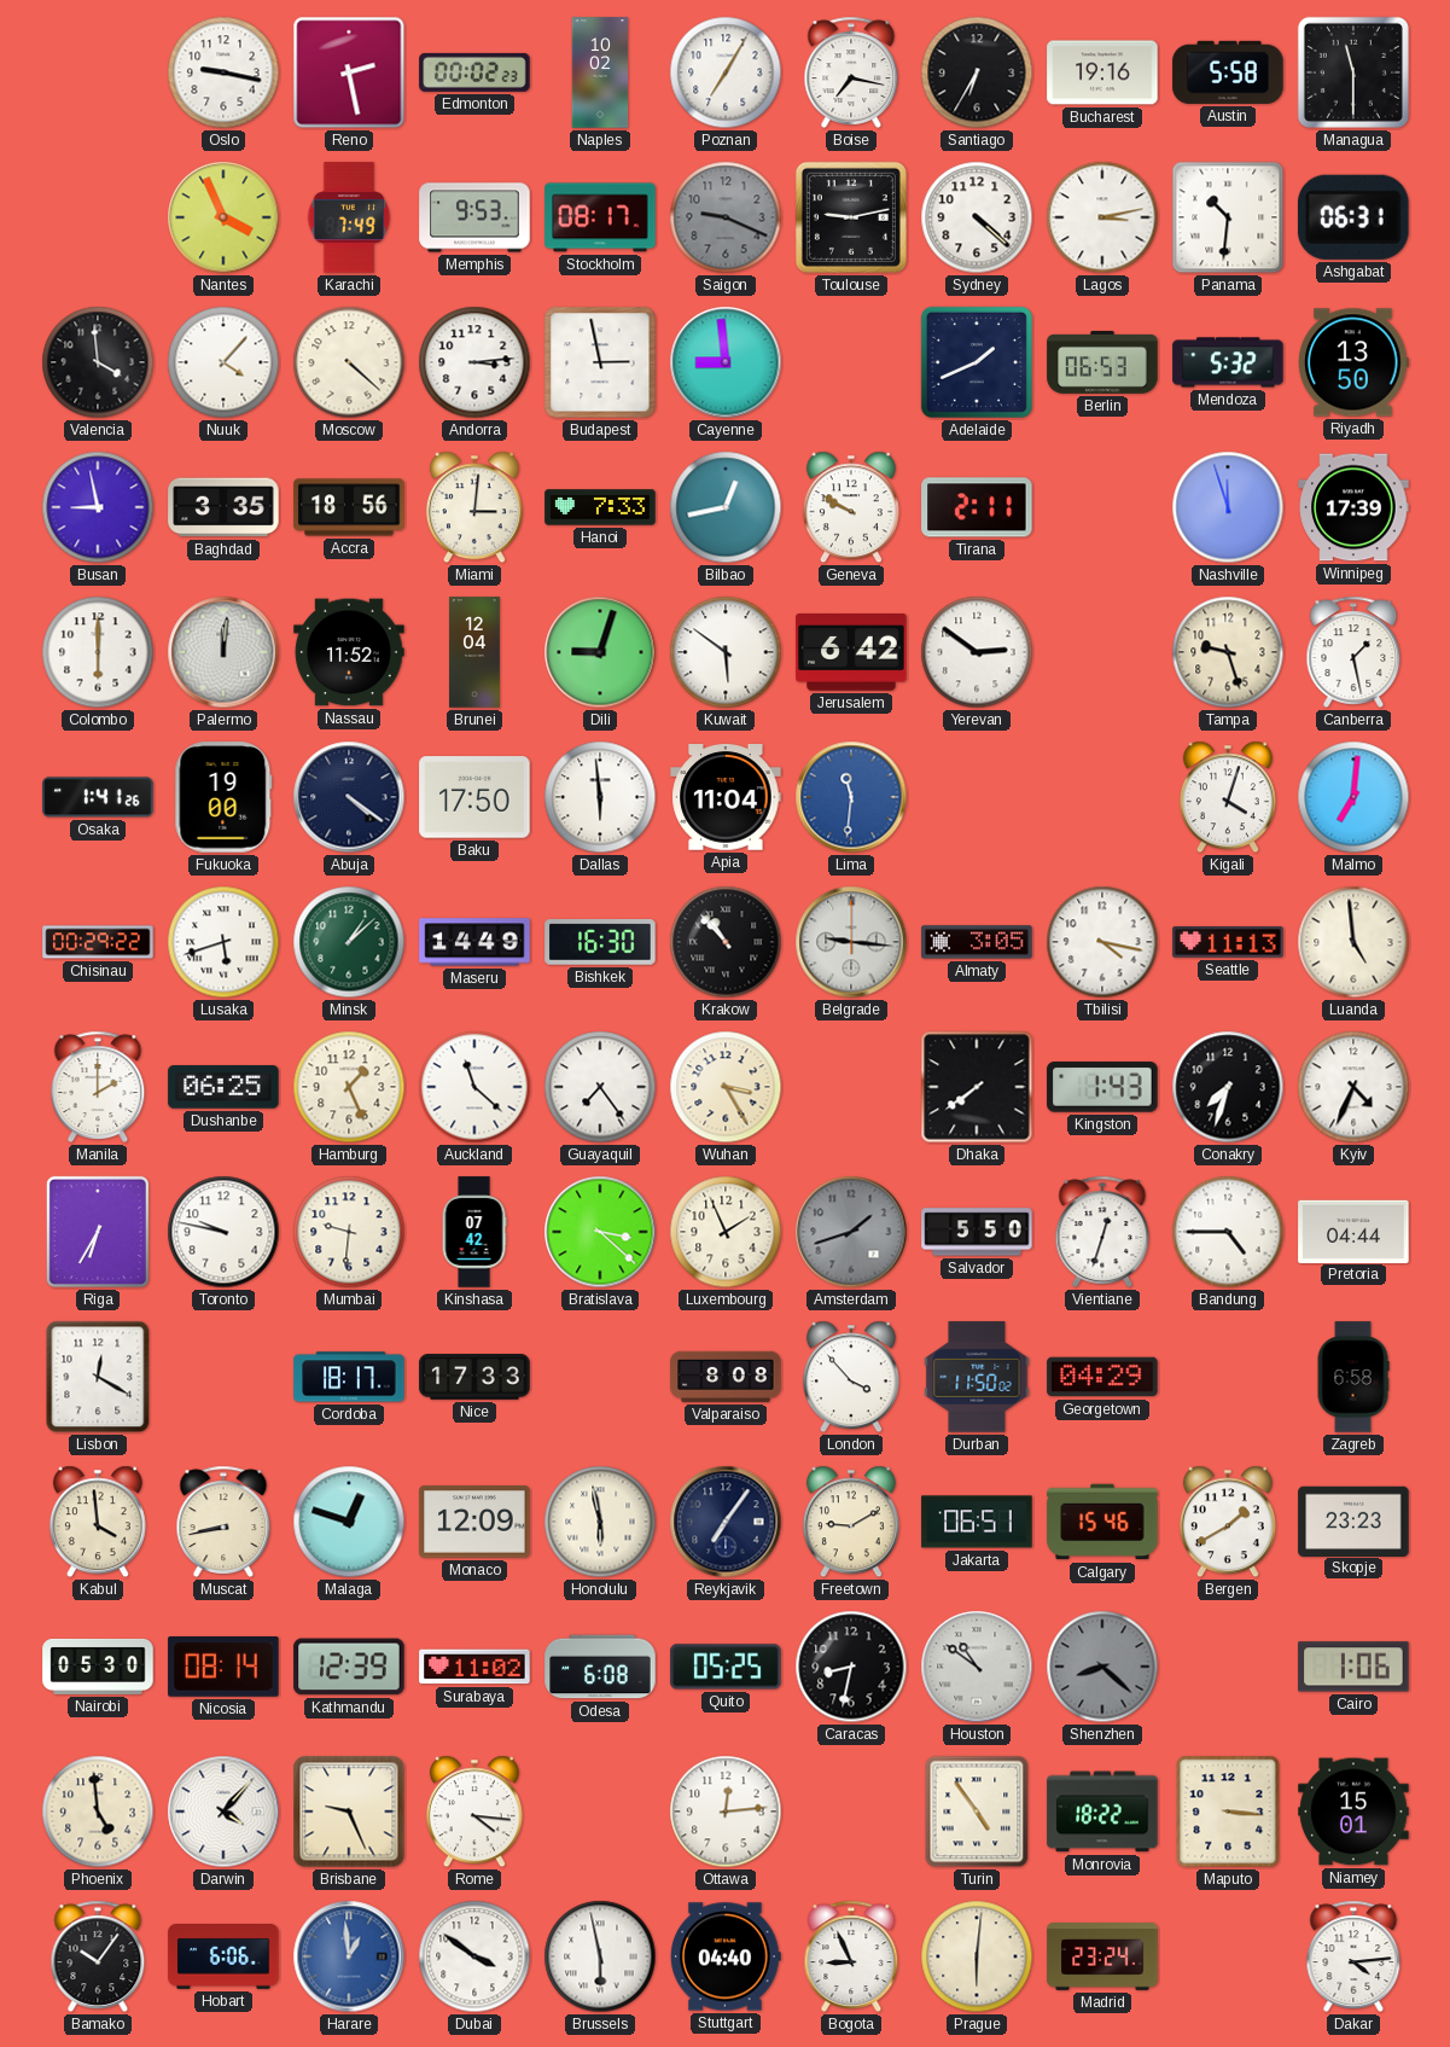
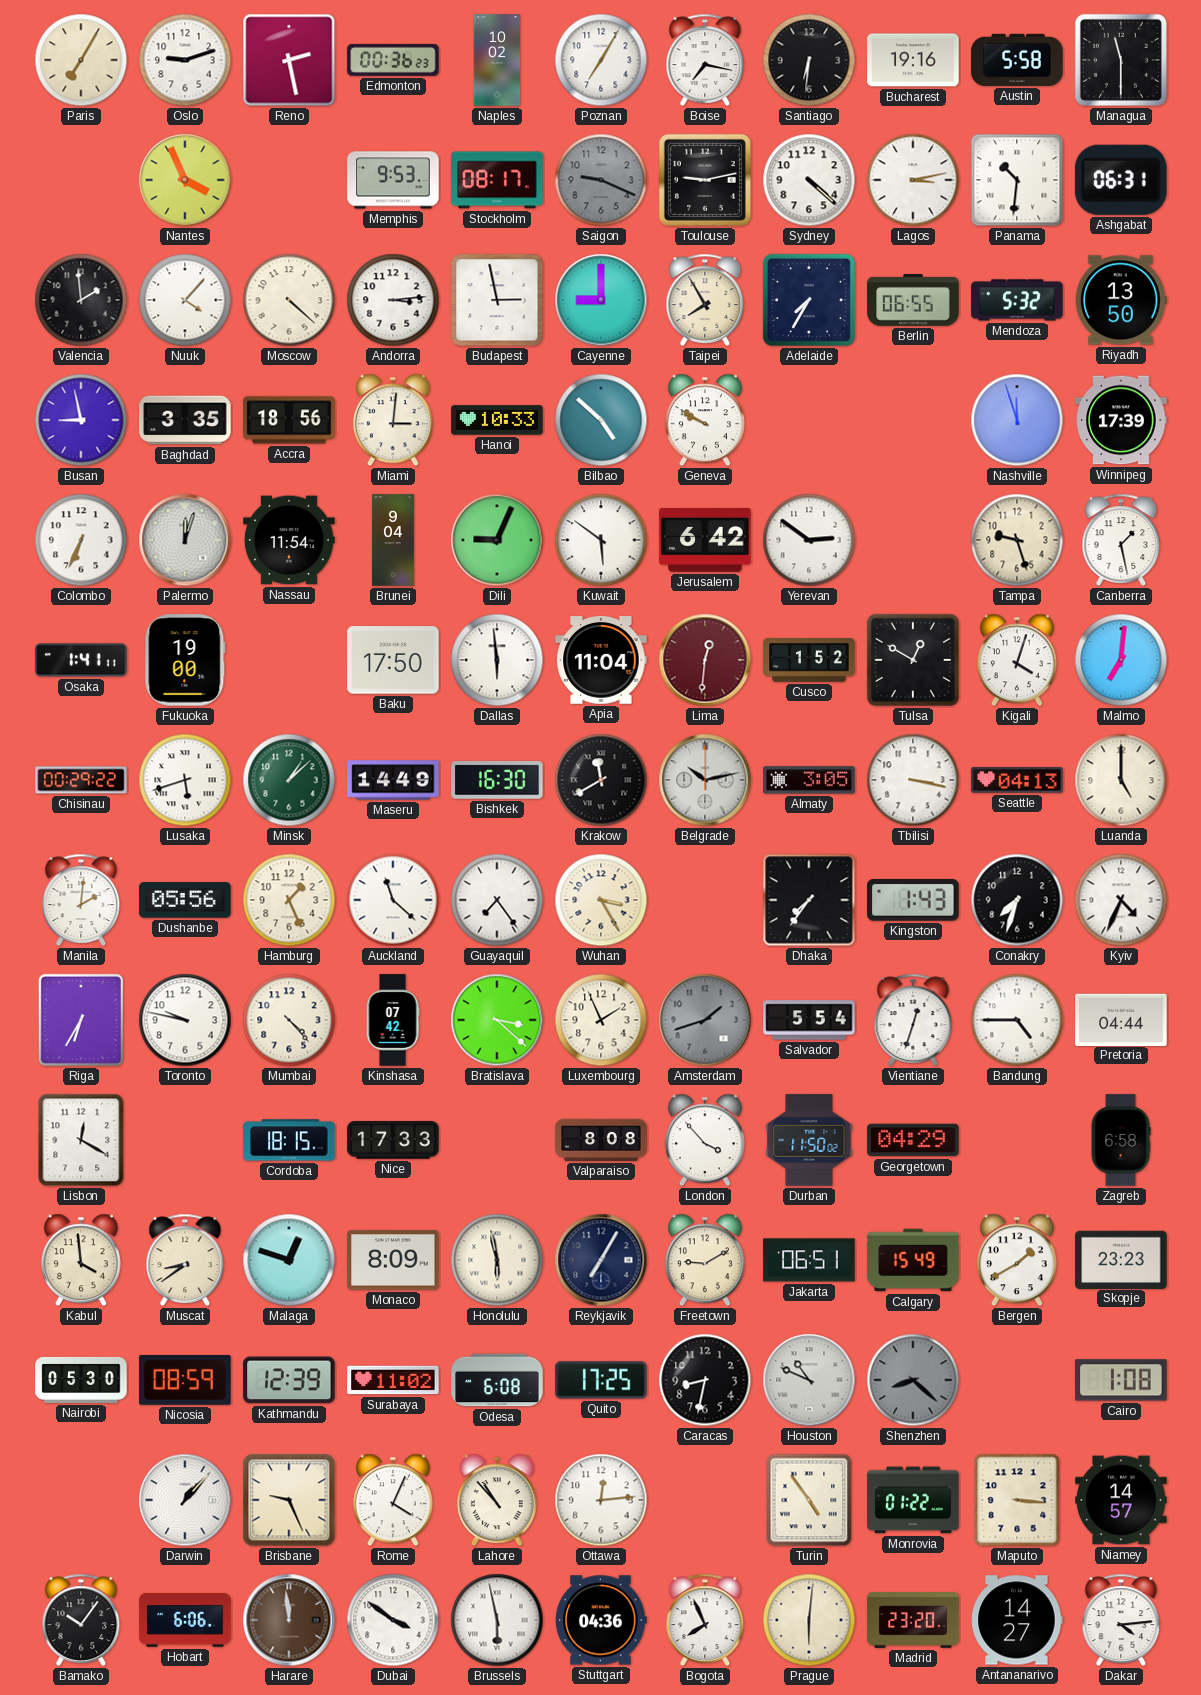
Paris: none -> 7:05 (81, 60)
Oslo: 9:17 -> 9:12 (185, 60)
Edmonton: 00:02 -> 00:36 (393, 60)
Santiago: 6:35 -> 6:31 (809, 60)
Karachi: 7:49 -> none (349, 217)
Valencia: 3:59 -> 1:59 (81, 300)
Cayenne: 8:59 -> 9:00 (601, 300)
Taipei: none -> 7:55 (705, 300)
Adelaide: 1:41 -> 7:35 (809, 300)
Berlin: 06:53 -> 06:55 (913, 301)
Hanoi: 7:33 -> 10:33 (497, 420)
Bilbao: 12:43 -> 4:52 (601, 420)
Tirana: 2:11 -> none (977, 507)
Colombo: 6:00 -> 6:34 (81, 540)
Palermo: 12:01 -> 12:03 (185, 540)
Nassau: 11:52 -> 11:54 (289, 540)
Brunei: 12:04 -> 9:04 (393, 540)
Dili: 9:03 -> 9:04 (497, 540)
Osaka: 1:41:26 -> 1:41:11 (81, 660)
Abuja: 4:21 -> none (349, 797)
Lima: 11:31 -> 12:31 (705, 660)
Lima dial: blue -> burgundy (705, 660)
Cusco: none -> 1:52 (809, 660)
Tulsa: none -> 12:50 (913, 660)
Krakow: 10:53 -> 11:40 (601, 780)
Belgrade: 9:16 -> 10:13 (705, 780)
Tbilisi: 4:17 -> 3:17 (913, 780)
Seattle: 11:13 -> 04:13 (1017, 780)
Luanda: 4:59 -> 5:00 (1121, 780)
Manila: 2:00 -> 2:01 (81, 900)
Dushanbe: 06:25 -> 05:56 (185, 900)
Dhaka: 7:39 -> 7:36 (809, 900)
Mumbai: 9:31 -> 4:23 (289, 1020)
Salvador: 5:50 -> 5:54 (809, 1020)
Cordoba: 18:17 -> 18:15 (289, 1140)
Muscat: 8:43 -> 8:39 (185, 1260)
Monaco: 12:09 -> 8:09 (393, 1260)
Reykjavik: 7:06 -> 7:05 (601, 1260)
Calgary: 15:46 -> 15:49 (913, 1260)
Nicosia: 08:14 -> 08:59 (185, 1381)
Quito: 05:25 -> 17:25 (601, 1380)
Houston: 10:51 -> 10:49 (809, 1380)
Cairo: 1:06 -> 1:08 (1121, 1380)
Phoenix: 4:59 -> none (98, 1812)
Darwin: 4:07 -> 1:07 (185, 1500)
Rome: 4:16 -> 4:04 (393, 1500)
Lahore: none -> 10:53 (497, 1500)
Monrovia: 18:22 -> 01:22 (913, 1500)
Niamey: 15:01 -> 14:57 (1121, 1500)
Harare: 12:59 -> 11:59 (289, 1620)
Harare dial: blue -> brown (289, 1620)
Stuttgart: 04:40 -> 04:36 (601, 1620)
Bogota: 8:56 -> 7:56 (705, 1620)
Madrid: 23:24 -> 23:20 (913, 1621)
Antananarivo: none -> 14:27 (1017, 1620)
